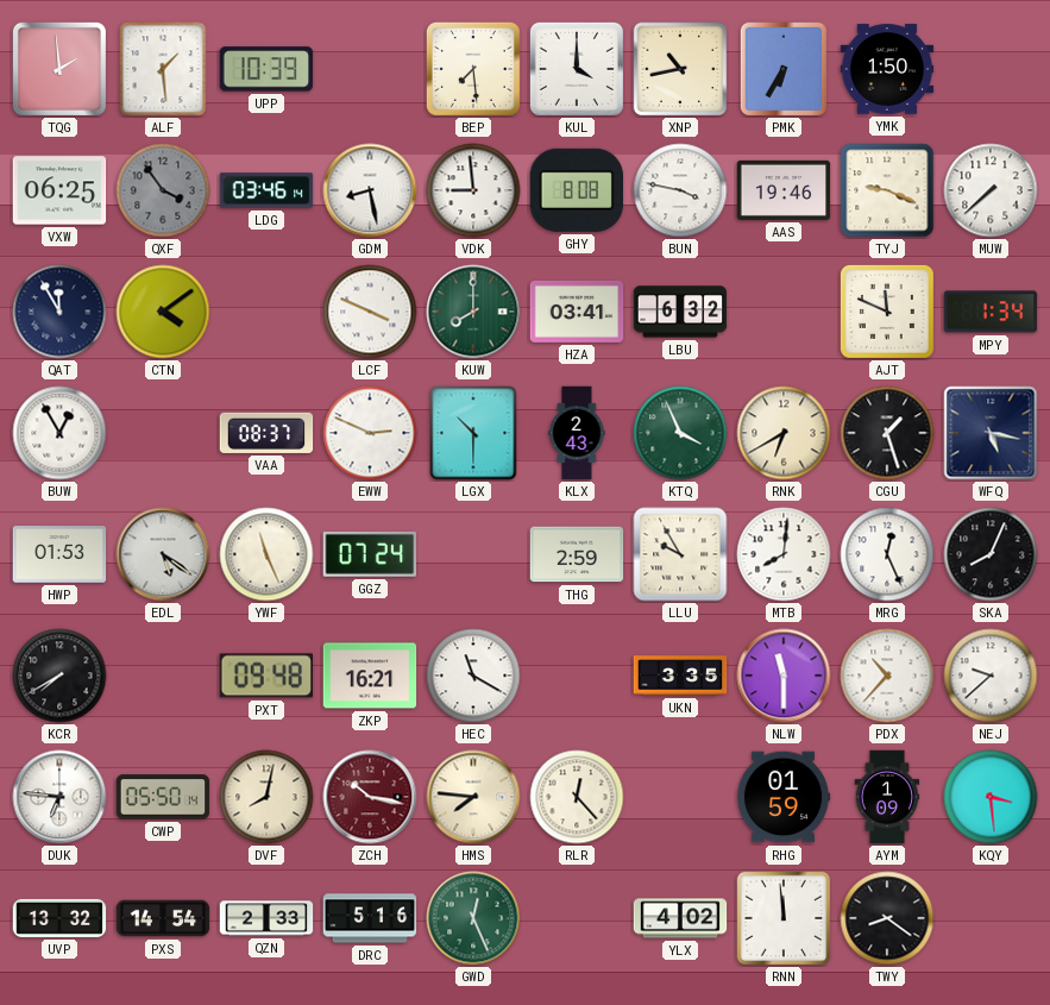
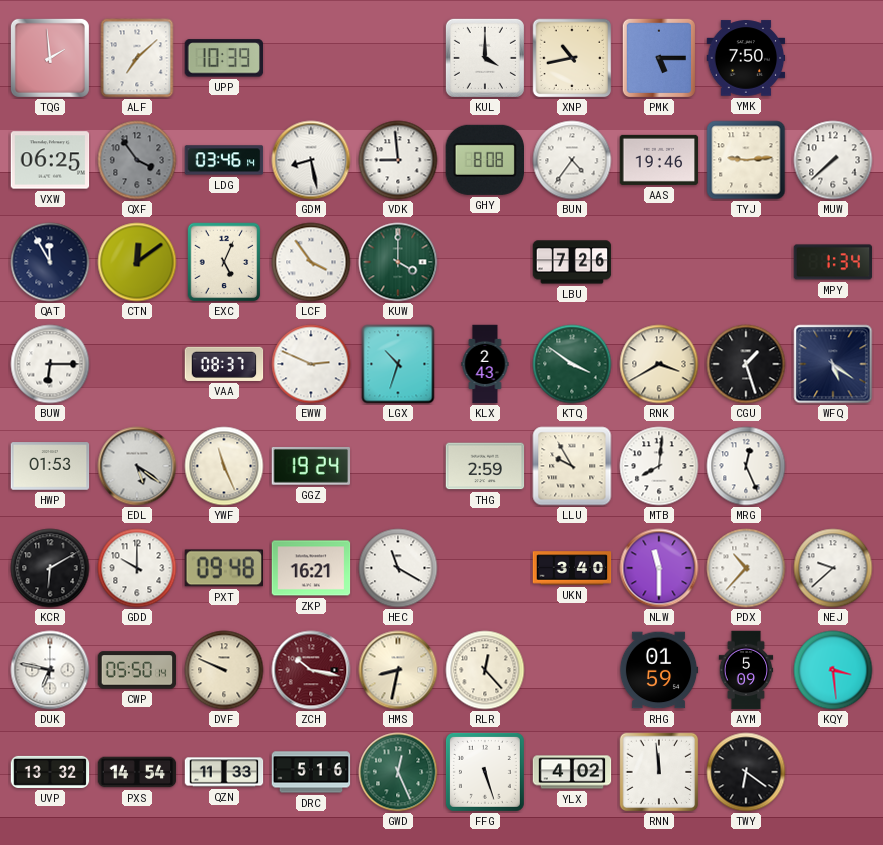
ALF: 1:29 -> 7:08 (137, 58)
BEP: 7:29 -> none (473, 69)
PMK: 6:35 -> 5:15 (658, 57)
YMK: 1:50 -> 7:50 (746, 58)
BUN: 3:47 -> 4:36 (572, 160)
TYJ: 9:19 -> 9:14 (746, 160)
CTN: 4:09 -> 12:09 (137, 262)
EXC: none -> 5:04 (224, 262)
LCF: 3:49 -> 3:54 (311, 262)
KUW: 8:00 -> 4:00 (398, 262)
HZA: 03:41 -> none (577, 312)
LBU: 6:32 -> 7:26 (572, 262)
AJT: 11:49 -> none (887, 312)
BUW: 12:55 -> 6:15 (50, 364)
LGX: 10:30 -> 10:33 (398, 364)
KTQ: 3:56 -> 3:51 (572, 364)
RNK: 6:40 -> 3:40 (659, 364)
WFQ: 5:17 -> 5:21 (833, 364)
GGZ: 07:24 -> 19:24 (311, 466)
SKA: 8:04 -> none (991, 554)
KCR: 7:40 -> 6:10 (50, 568)
GDD: none -> 10:00 (137, 568)
UKN: 3:35 -> 3:40 (572, 568)
DUK: 6:46 -> 6:47 (50, 670)
DVF: 8:02 -> 9:49 (224, 670)
HMS: 7:46 -> 8:32 (398, 670)
AYM: 1:09 -> 5:09 (746, 670)
QZN: 2:33 -> 11:33 (224, 772)
FFG: none -> 5:27 (485, 772)
TWY: 8:21 -> 6:21 (746, 772)
